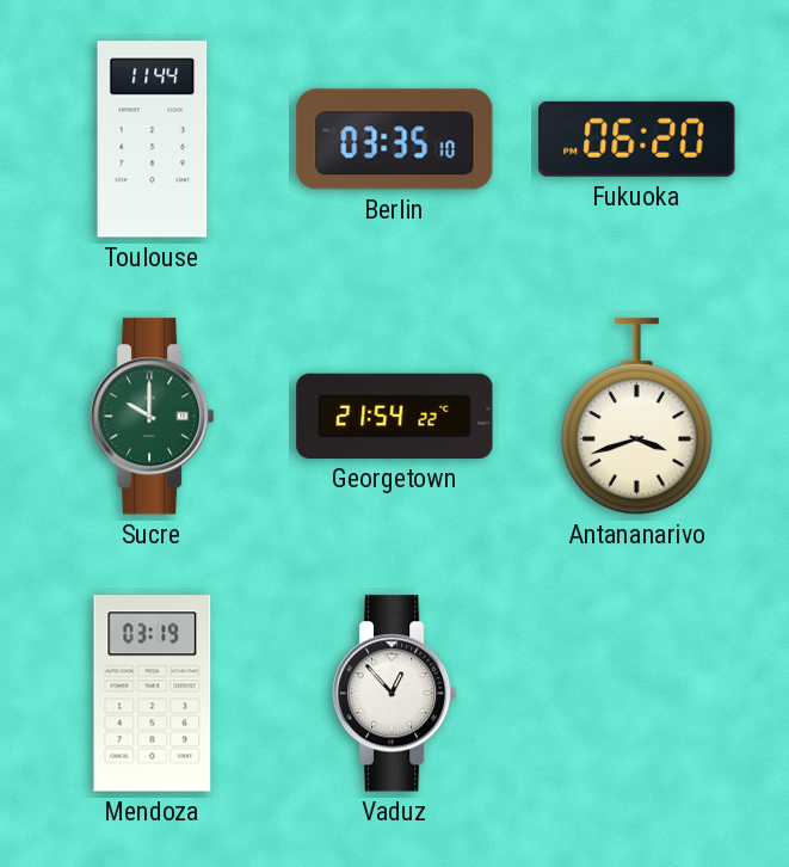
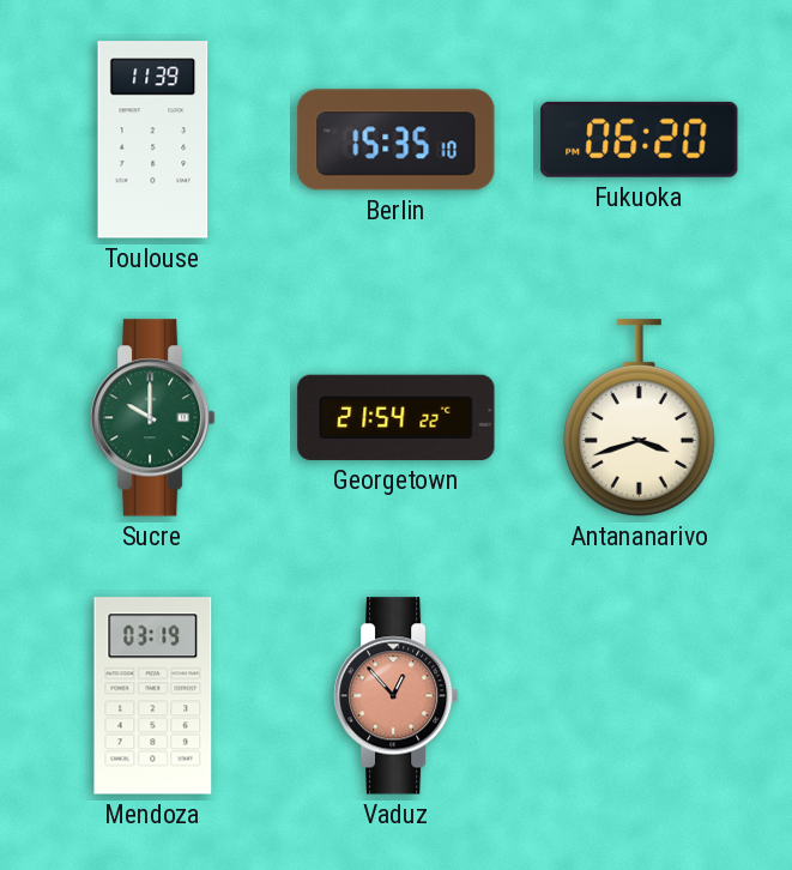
Toulouse: 11:44 -> 11:39 (153, 140)
Berlin: 03:35 -> 15:35 (397, 140)
Vaduz dial: white -> salmon (397, 696)
